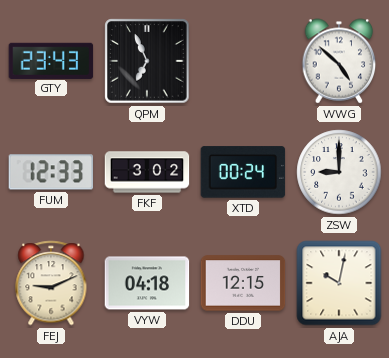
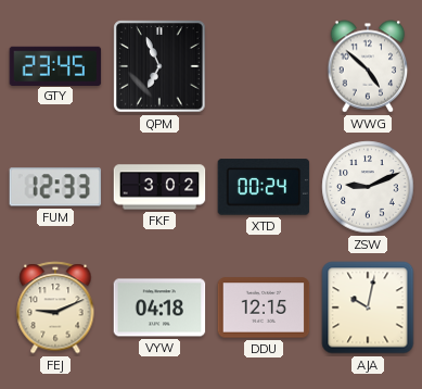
GTY: 23:43 -> 23:45 (55, 65)
ZSW: 9:00 -> 9:11 (368, 187)
